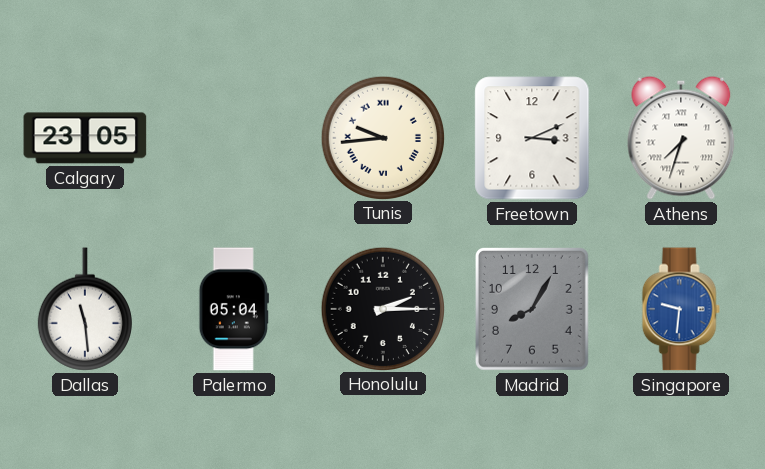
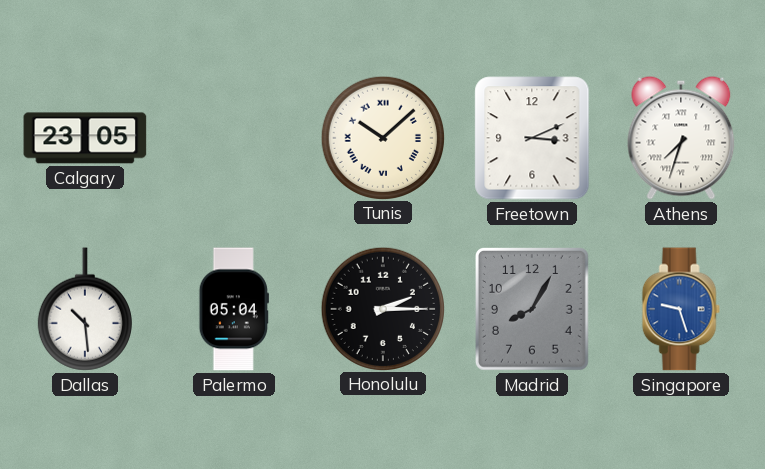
Tunis: 9:44 -> 10:08 (382, 137)
Dallas: 11:29 -> 10:29 (85, 309)
Singapore: 9:31 -> 9:27 (681, 309)
